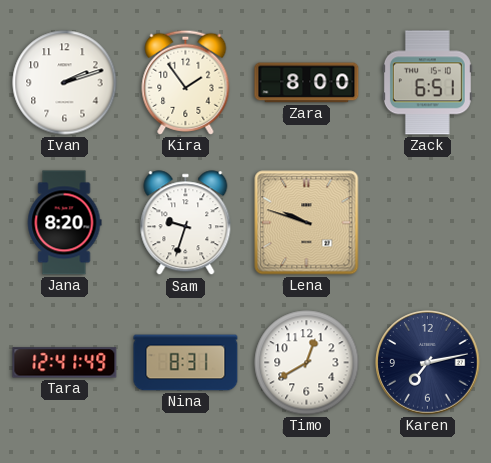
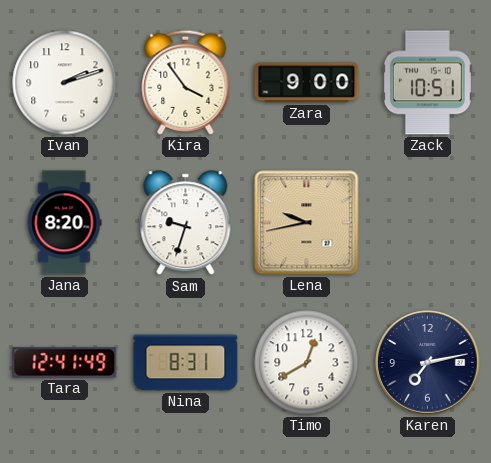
Kira: 1:54 -> 3:54 (186, 82)
Zara: 8:00 -> 9:00 (307, 83)
Zack: 6:51 -> 10:51 (427, 83)
Lena: 9:48 -> 9:43 (307, 223)
